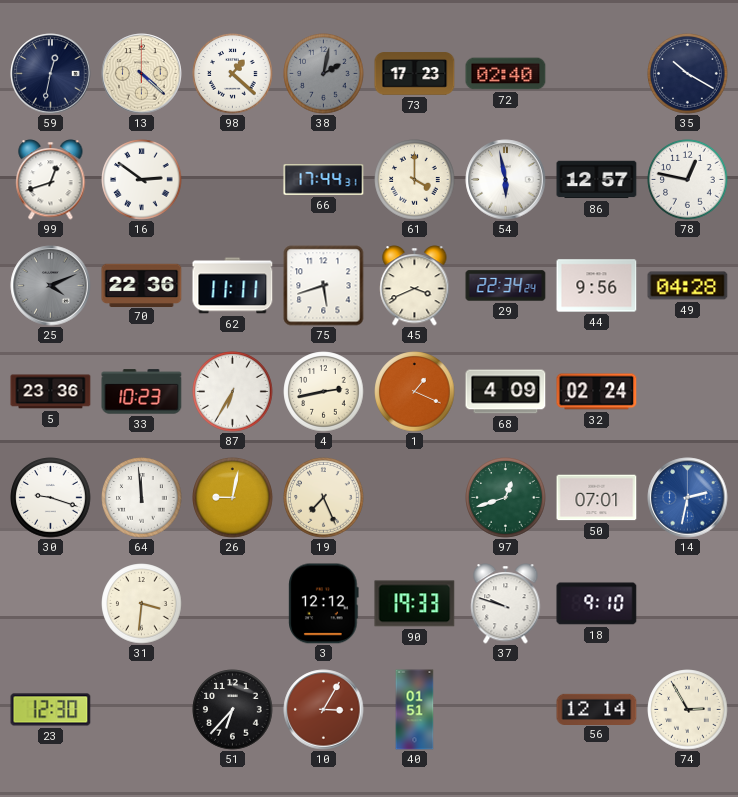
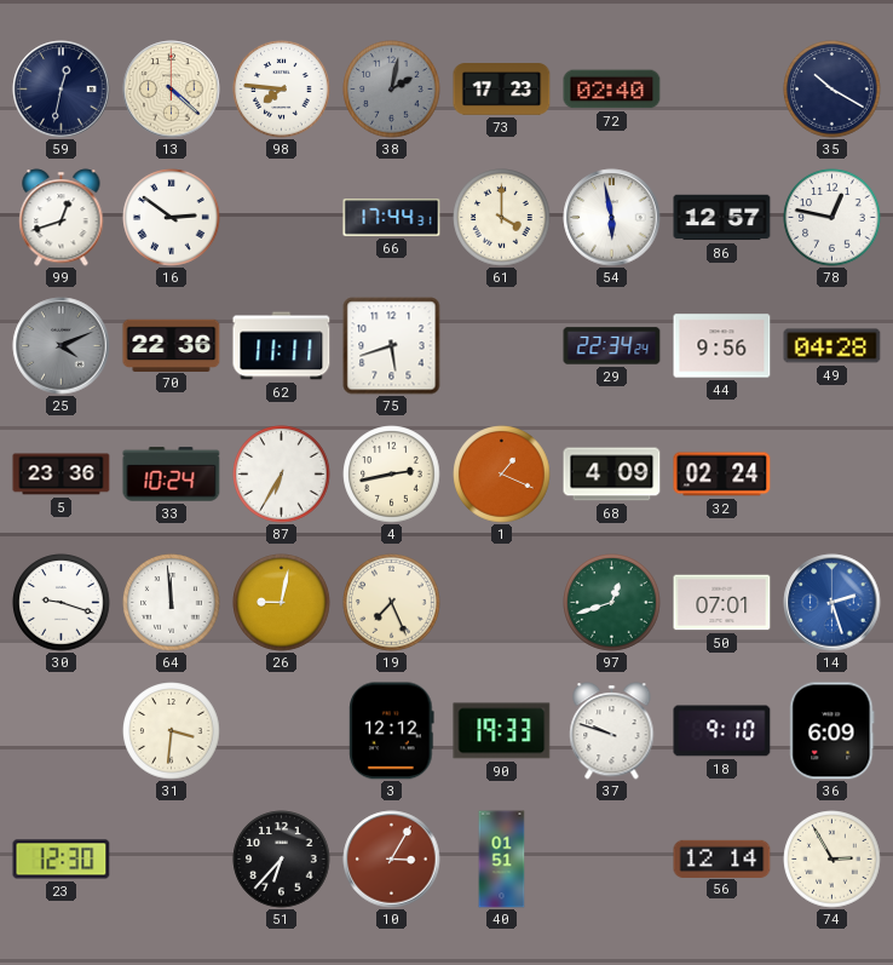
98: 1:22 -> 7:46 (282, 90)
45: 3:41 -> none (415, 286)
33: 10:23 -> 10:24 (172, 475)
14: 2:32 -> 2:27 (832, 603)
36: none -> 6:09 (832, 731)
